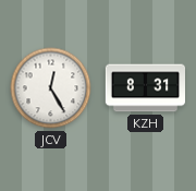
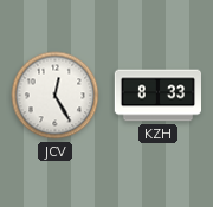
KZH: 8:31 -> 8:33 (159, 96)
